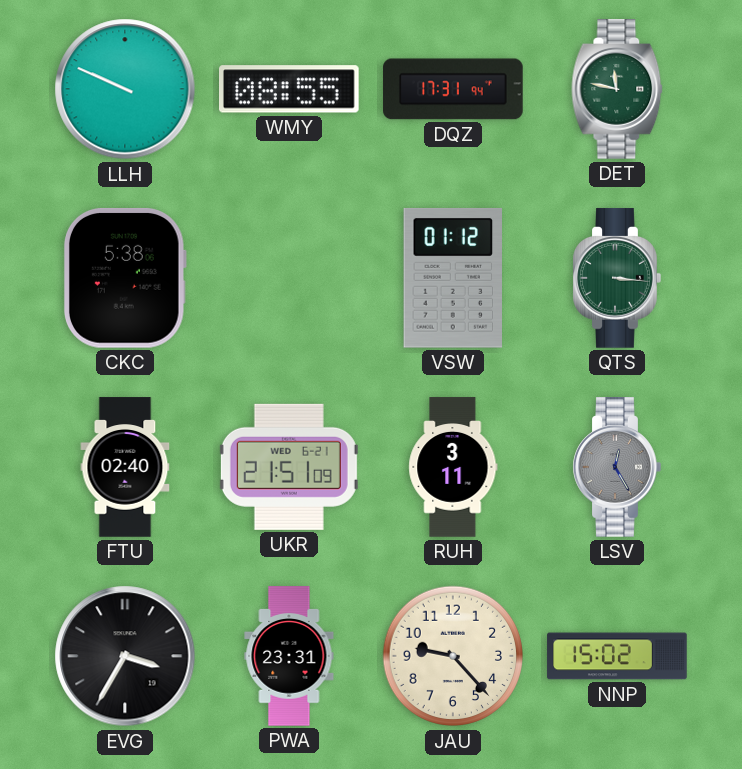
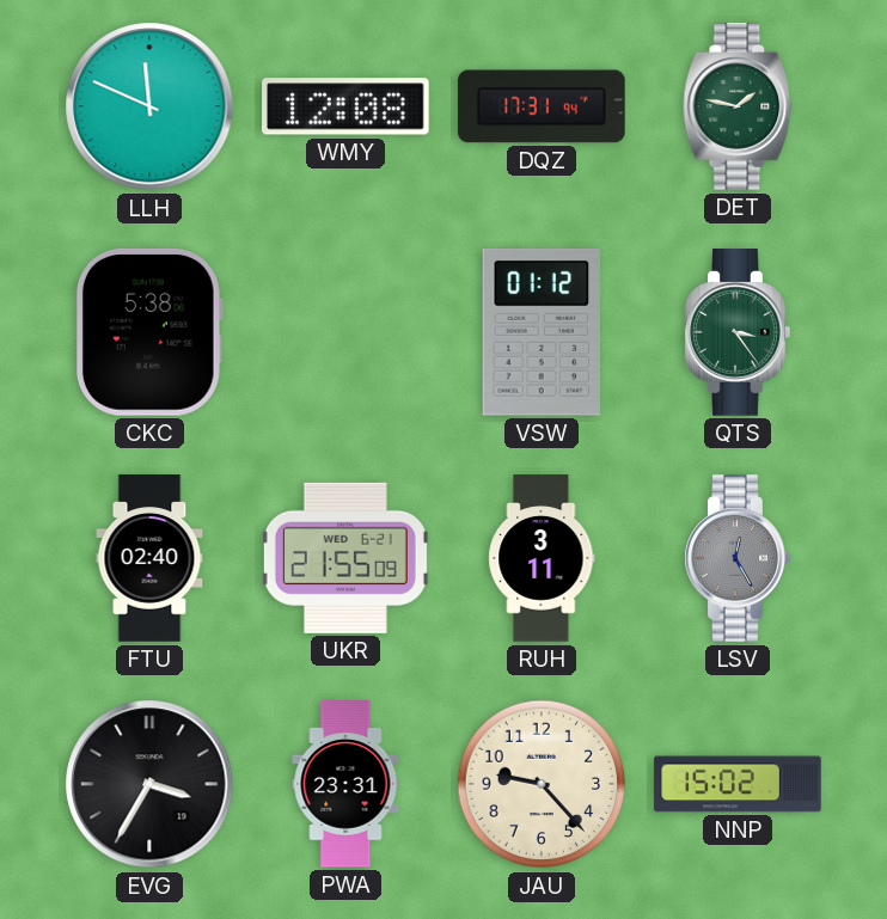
LLH: 9:49 -> 11:49 (149, 106)
WMY: 08:55 -> 12:08 (347, 106)
DET: 11:47 -> 1:47 (738, 106)
QTS: 3:16 -> 3:24 (738, 332)
UKR: 21:51 -> 21:55 (345, 558)
